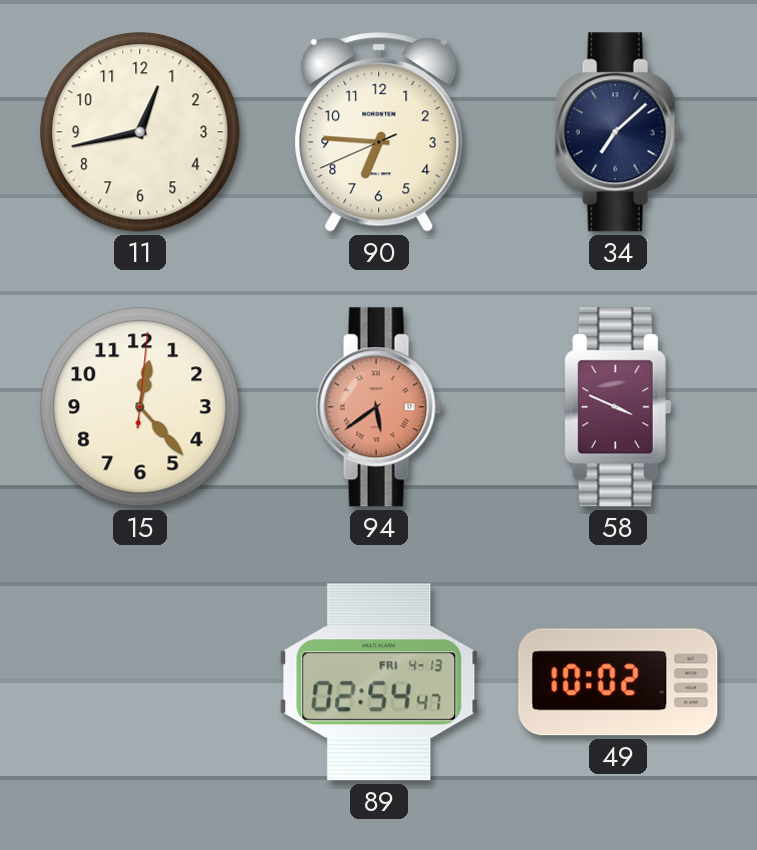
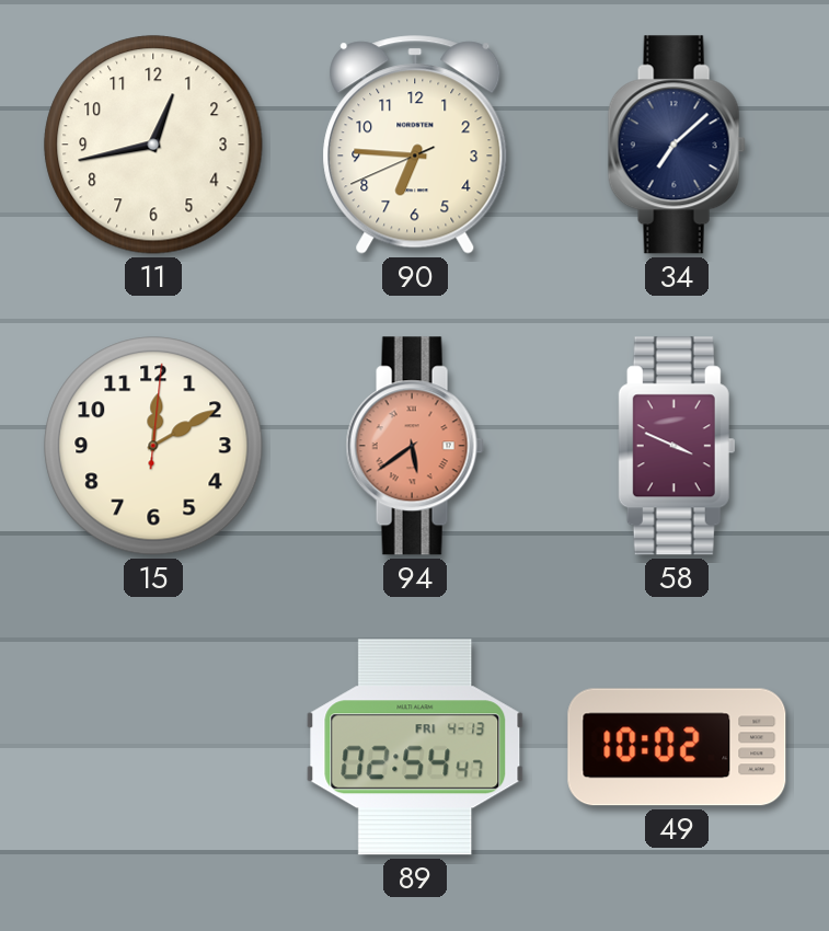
15: 12:23 -> 12:10 (153, 446)
